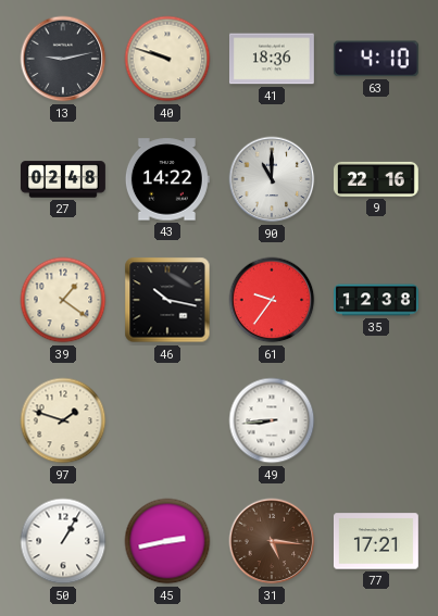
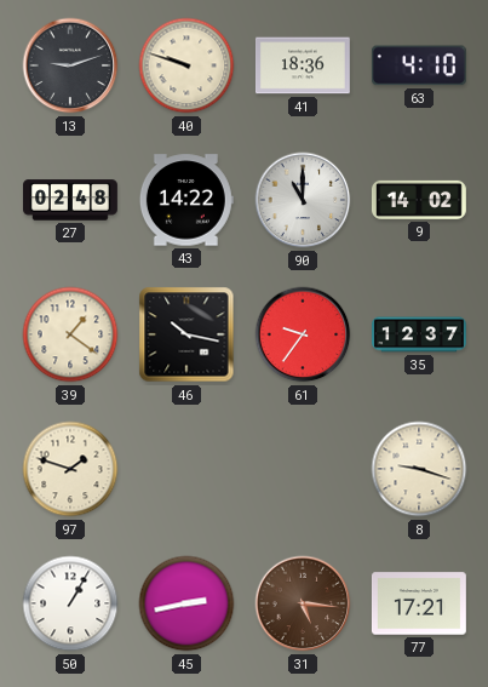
13: 9:13 -> 9:12 (70, 65)
9: 22:16 -> 14:02 (419, 200)
35: 12:38 -> 12:37 (420, 334)
49: 8:44 -> none (272, 420)
8: none -> 9:18 (419, 469)
